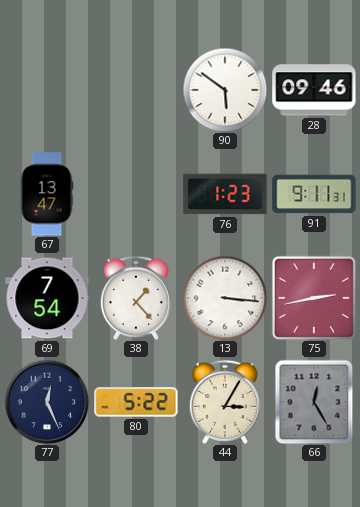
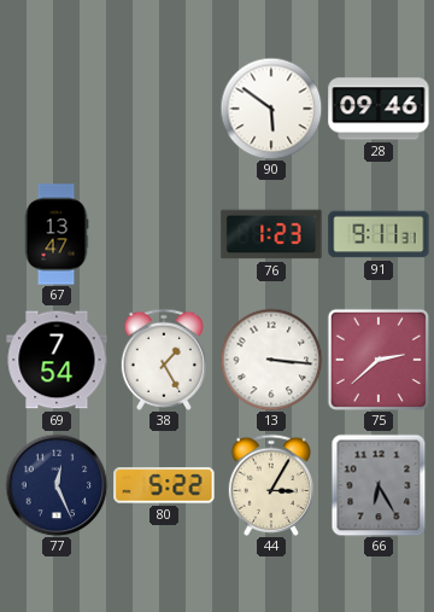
38: 1:23 -> 1:25 (164, 360)
75: 2:43 -> 2:38 (379, 360)
66: 12:25 -> 6:25 (379, 485)
